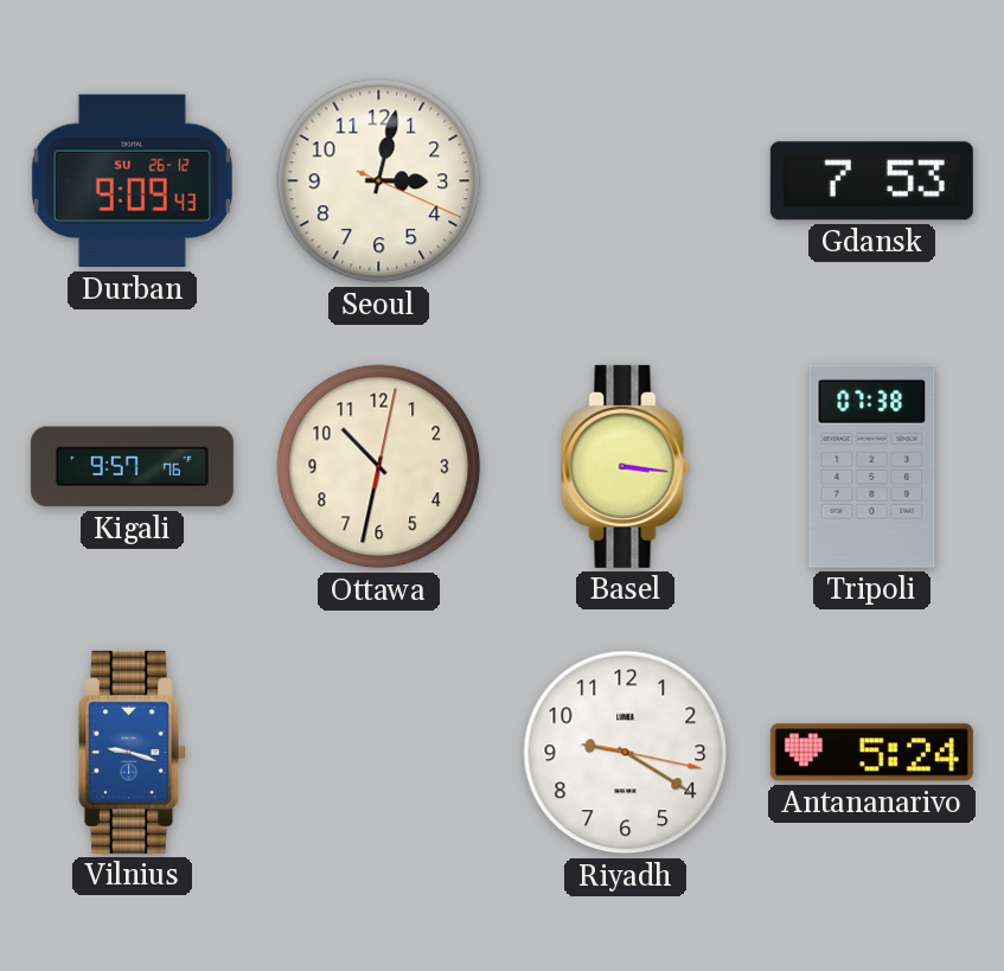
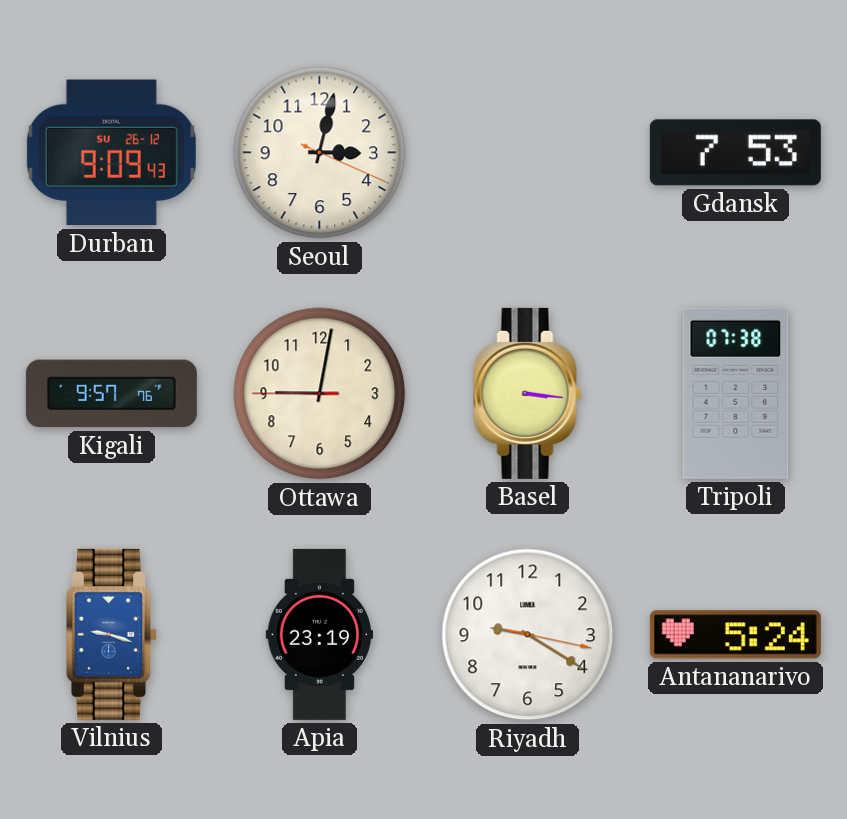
Ottawa: 10:32 -> 9:01 (320, 394)
Apia: none -> 23:19 (319, 634)
